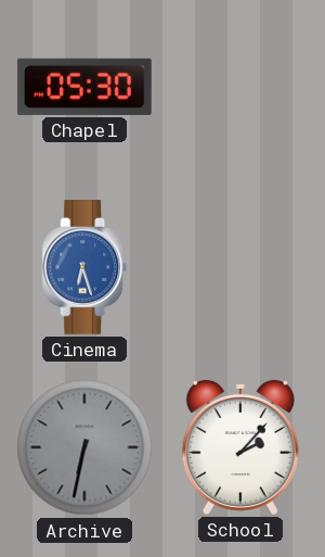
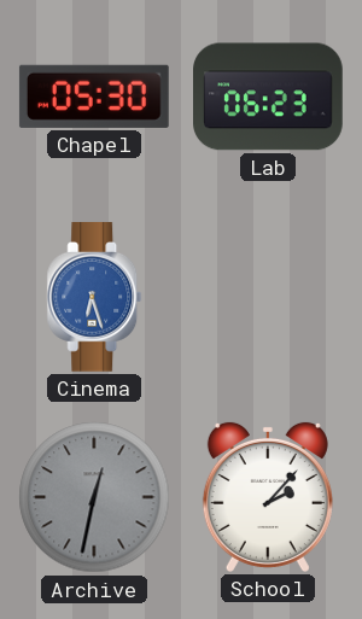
Lab: none -> 06:23 (269, 97)
Archive: 6:32 -> 12:32 (94, 497)
